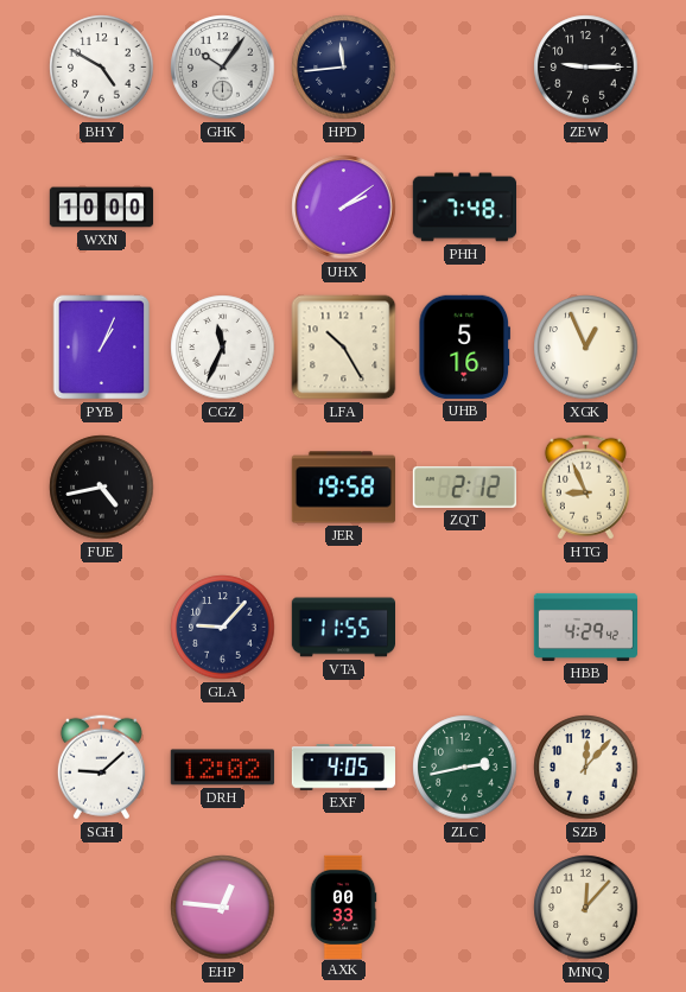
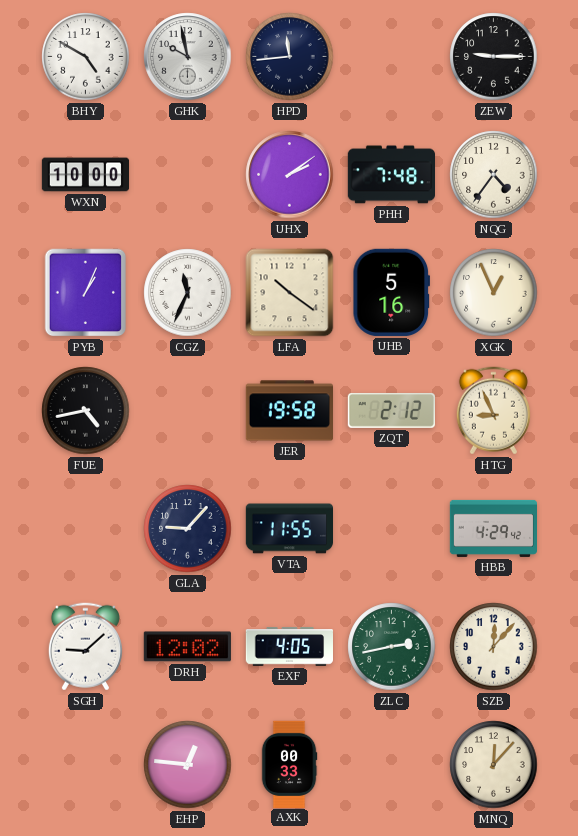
GHK: 10:06 -> 9:58 (188, 57)
NQG: none -> 4:36 (494, 175)
LFA: 10:25 -> 10:21 (290, 293)
